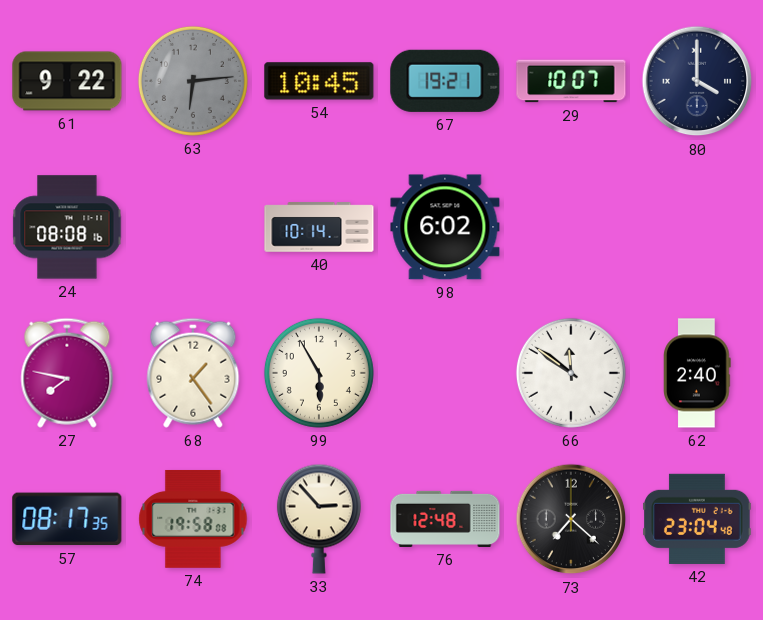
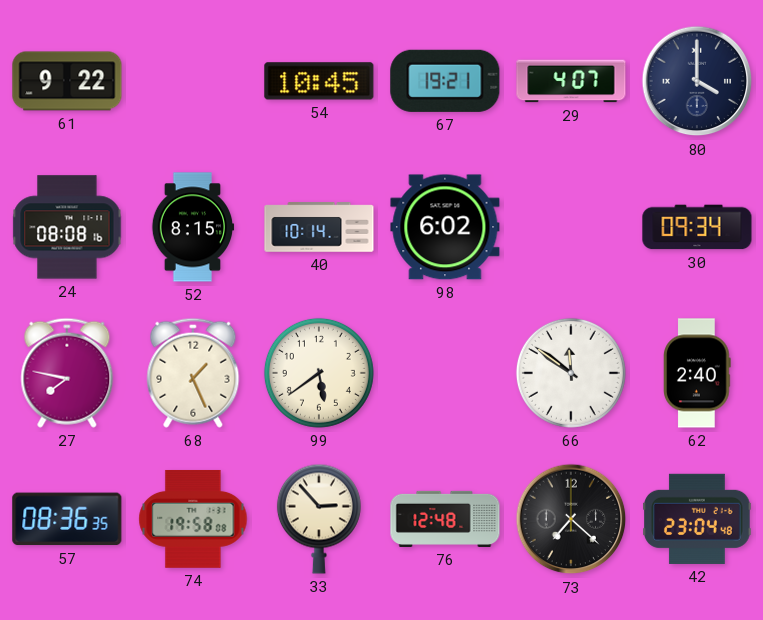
63: 6:14 -> none (193, 81)
29: 10:07 -> 4:07 (571, 81)
52: none -> 8:15 (193, 227)
30: none -> 09:34 (697, 227)
68: 1:24 -> 1:26 (193, 373)
99: 5:55 -> 5:39 (319, 373)
57: 08:17 -> 08:36 (67, 519)
